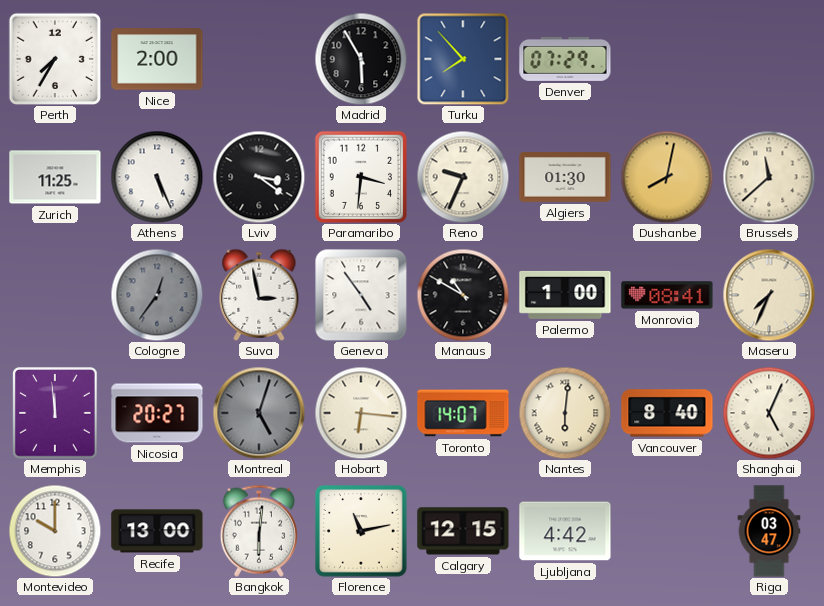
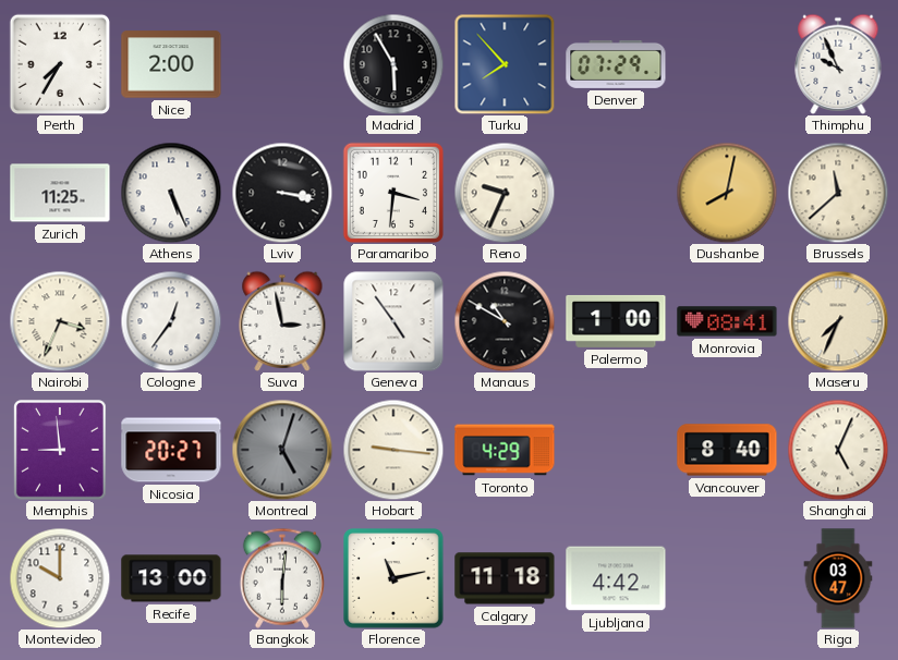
Thimphu: none -> 9:56 (838, 64)
Lviv: 3:21 -> 3:17 (282, 193)
Algiers: 01:30 -> none (565, 177)
Nairobi: none -> 3:34 (60, 321)
Cologne dial: grey -> white (171, 321)
Memphis: 11:59 -> 8:59 (60, 450)
Hobart: 6:16 -> 9:16 (393, 450)
Toronto: 14:07 -> 4:29 (505, 450)
Nantes: 6:01 -> none (565, 413)
Calgary: 12:15 -> 11:18 (505, 578)
